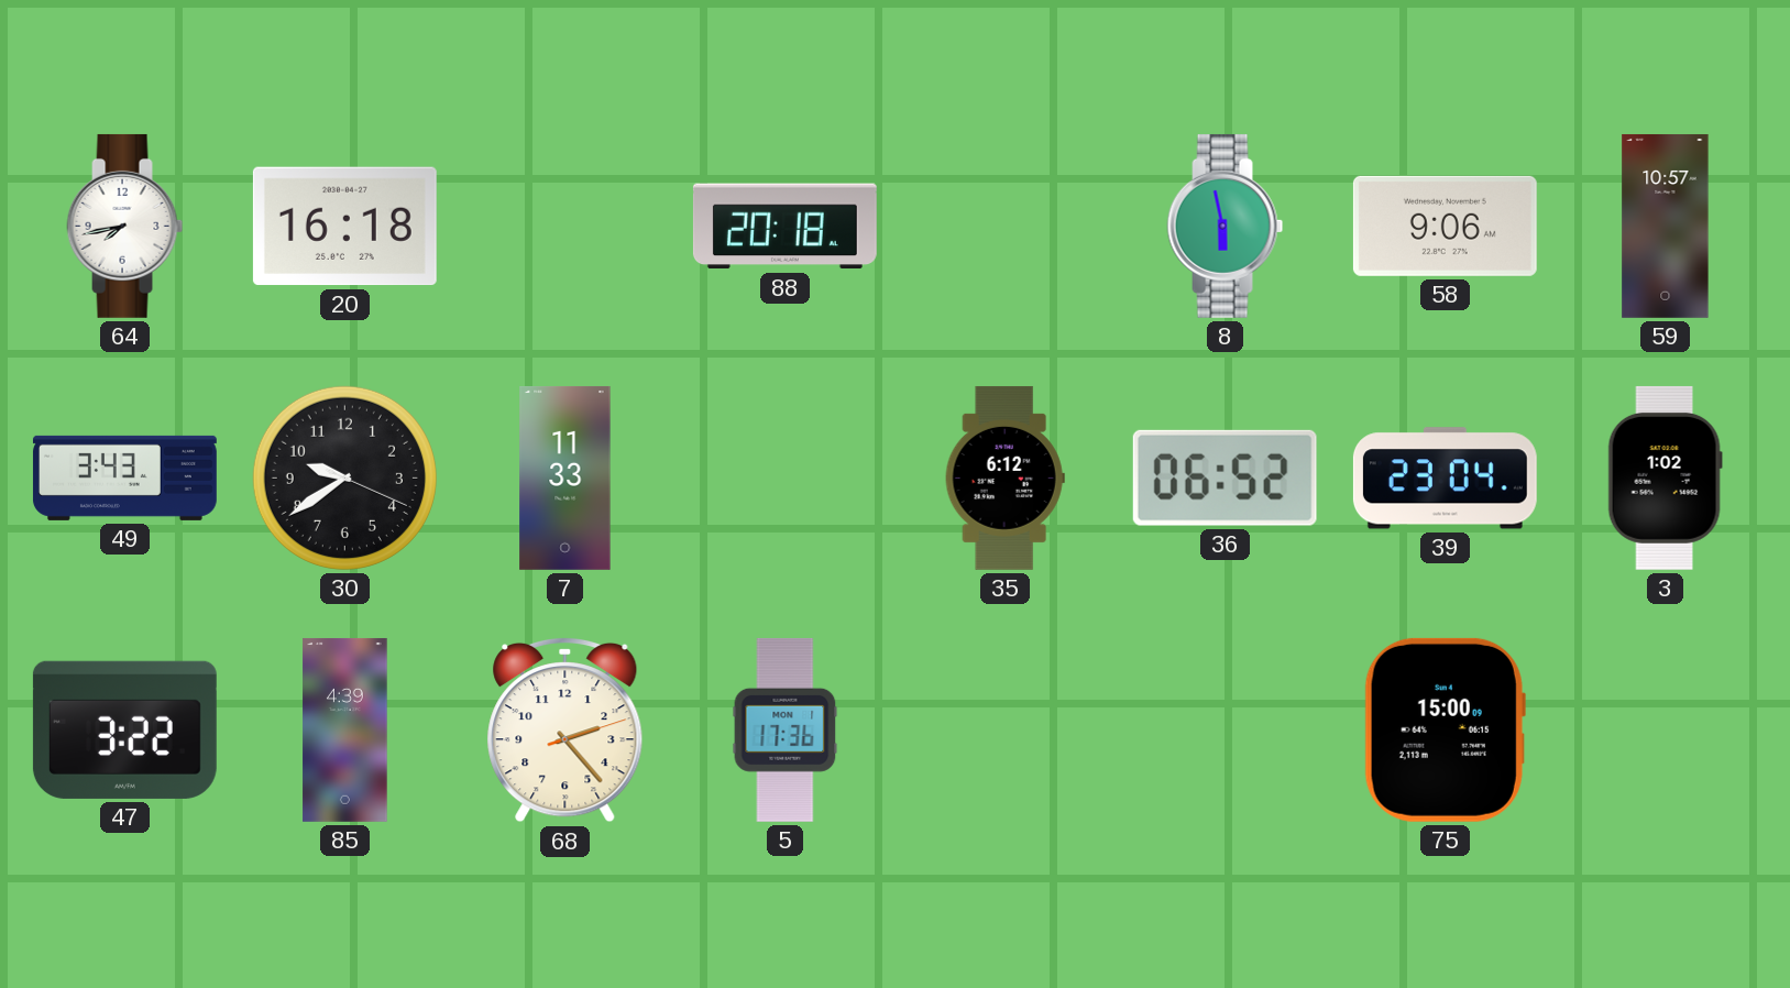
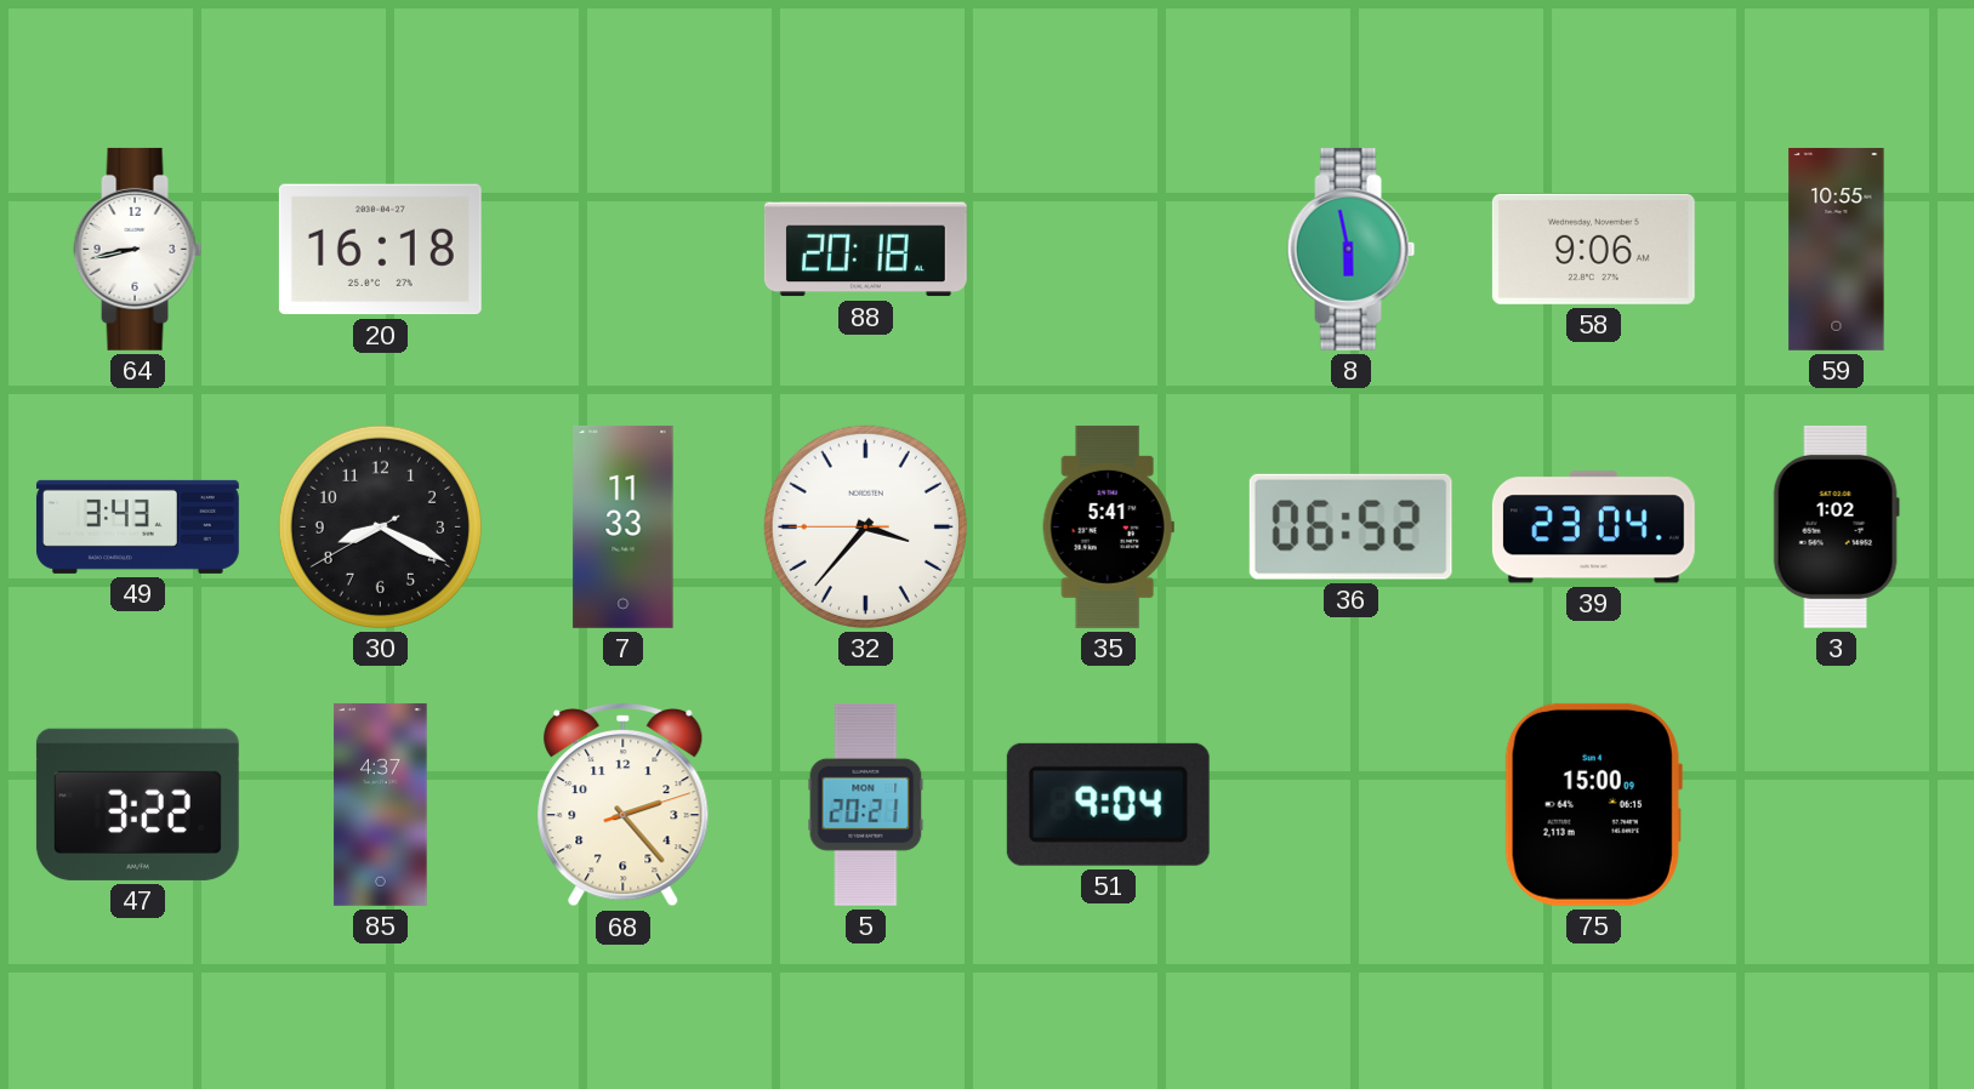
64: 7:43 -> 8:43 (138, 249)
59: 10:57 -> 10:55 (1837, 249)
30: 9:39 -> 8:19 (380, 526)
32: none -> 3:36 (865, 526)
35: 6:12 -> 5:41 (1108, 526)
85: 4:39 -> 4:37 (381, 804)
5: 17:36 -> 20:21 (866, 804)
51: none -> 9:04 (1108, 804)
